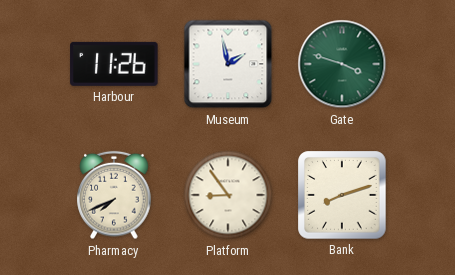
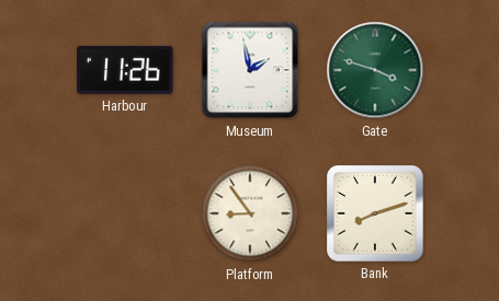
Pharmacy: 7:41 -> none (114, 195)
